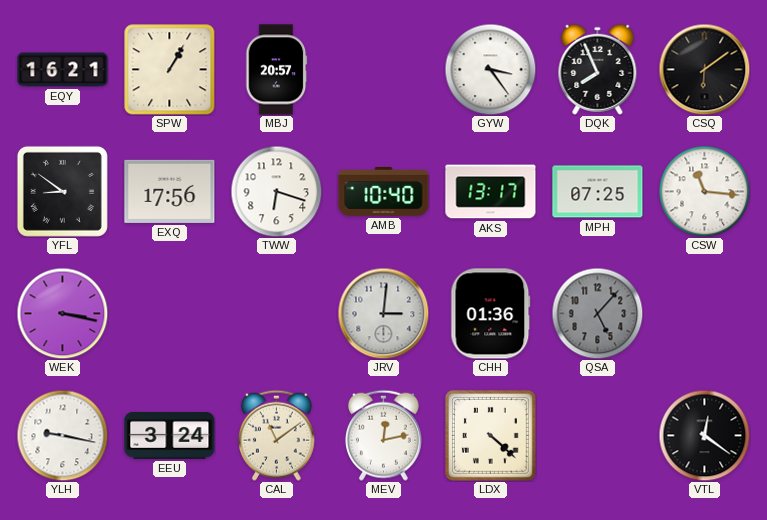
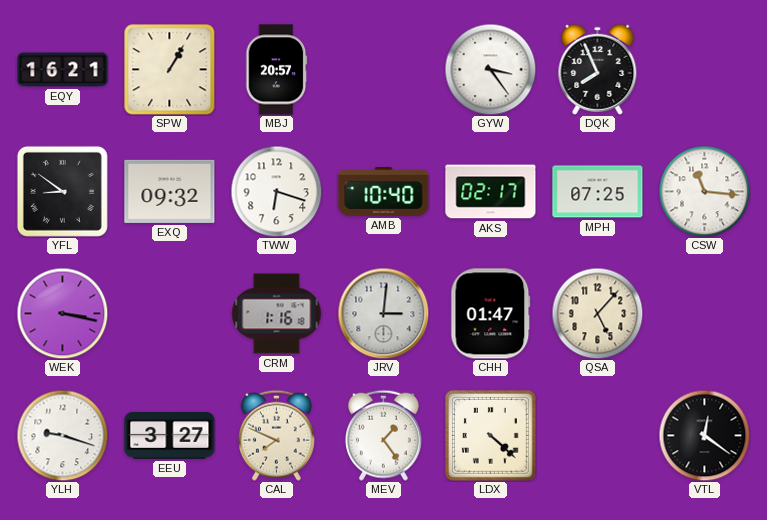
CSQ: 6:09 -> none (704, 69)
EXQ: 17:56 -> 09:32 (170, 191)
AKS: 13:17 -> 02:17 (491, 192)
CRM: none -> 1:16 (277, 314)
CHH: 01:36 -> 01:47 (491, 314)
QSA dial: grey -> cream (597, 313)
YLH: 9:17 -> 9:18 (62, 435)
EEU: 3:24 -> 3:27 (170, 436)
CAL: 11:09 -> 7:49 (276, 435)
MEV: 12:13 -> 1:24 (383, 435)
